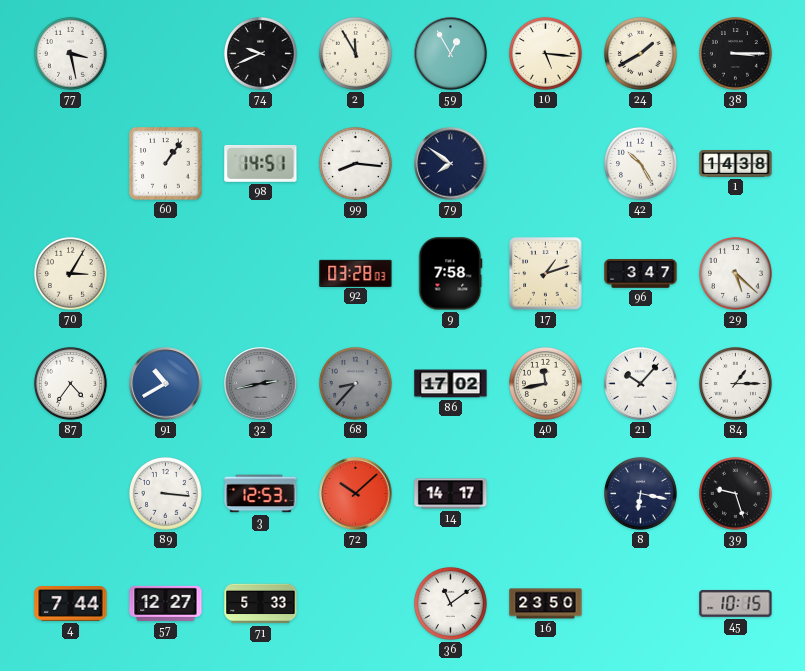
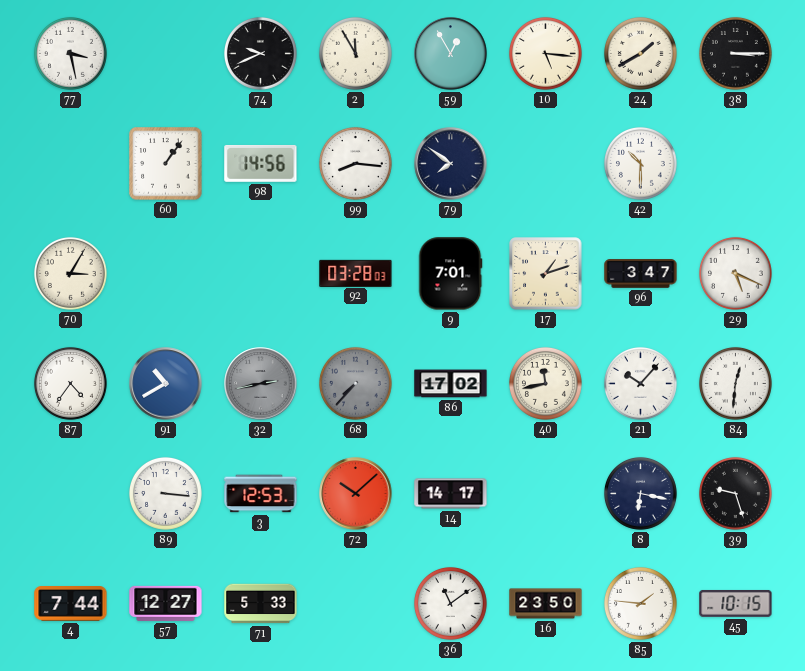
98: 14:51 -> 14:56 (261, 163)
42: 10:25 -> 10:30 (640, 163)
1: 14:38 -> none (736, 164)
9: 7:58 -> 7:01 (450, 274)
29: 5:22 -> 5:19 (735, 273)
68: 8:37 -> 7:37 (355, 383)
84: 1:15 -> 12:31 (735, 383)
85: none -> 1:46 (640, 603)
